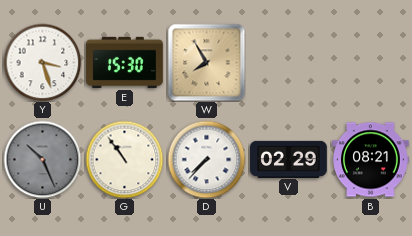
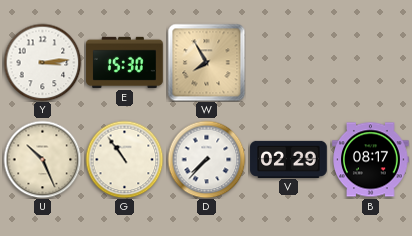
Y: 3:27 -> 3:14 (42, 62)
U dial: grey -> cream (42, 159)
B: 08:21 -> 08:17 (371, 160)
